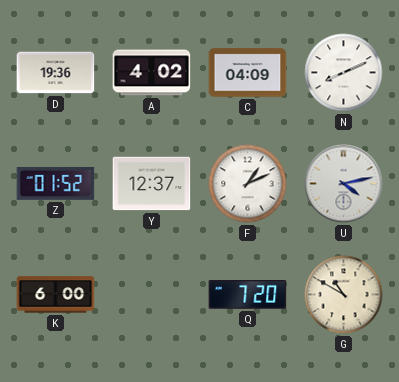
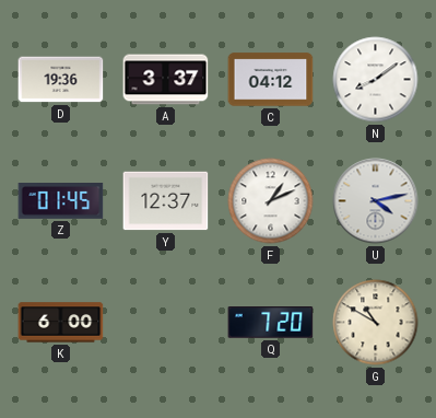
A: 4:02 -> 3:37 (166, 80)
C: 04:09 -> 04:12 (271, 80)
N: 8:11 -> 8:09 (376, 80)
Z: 01:52 -> 01:45 (61, 201)
